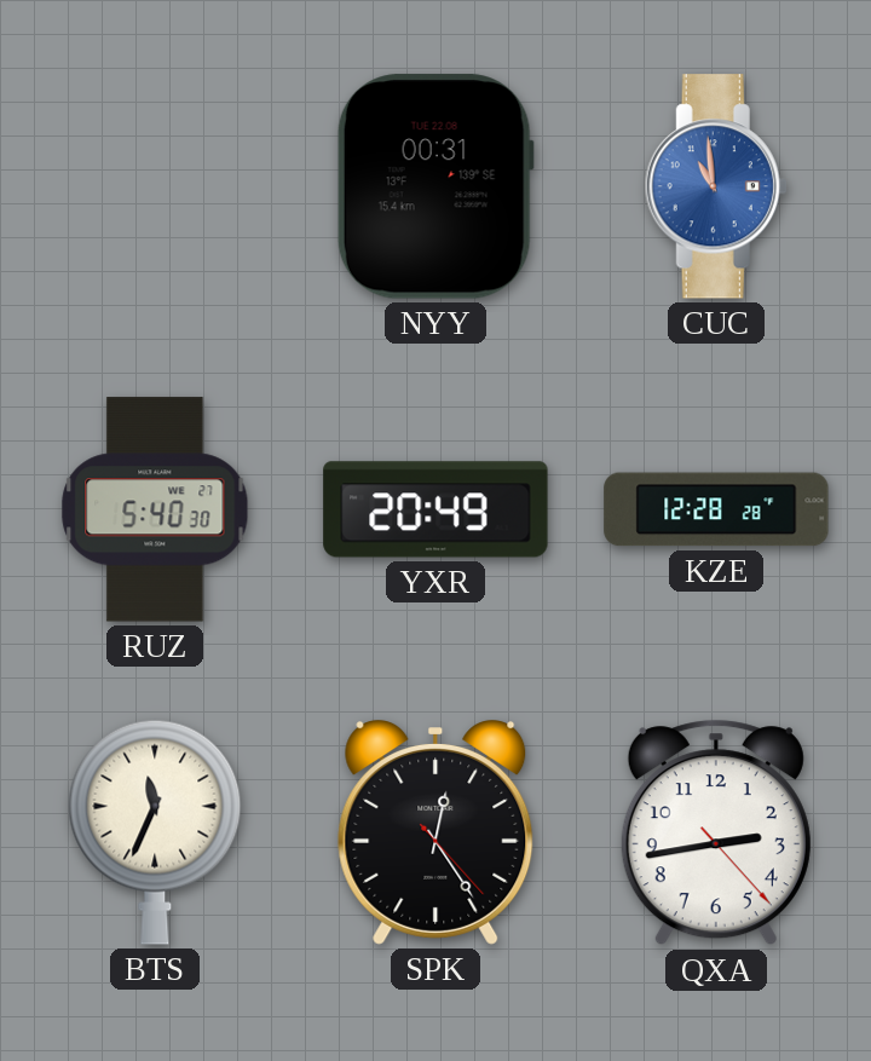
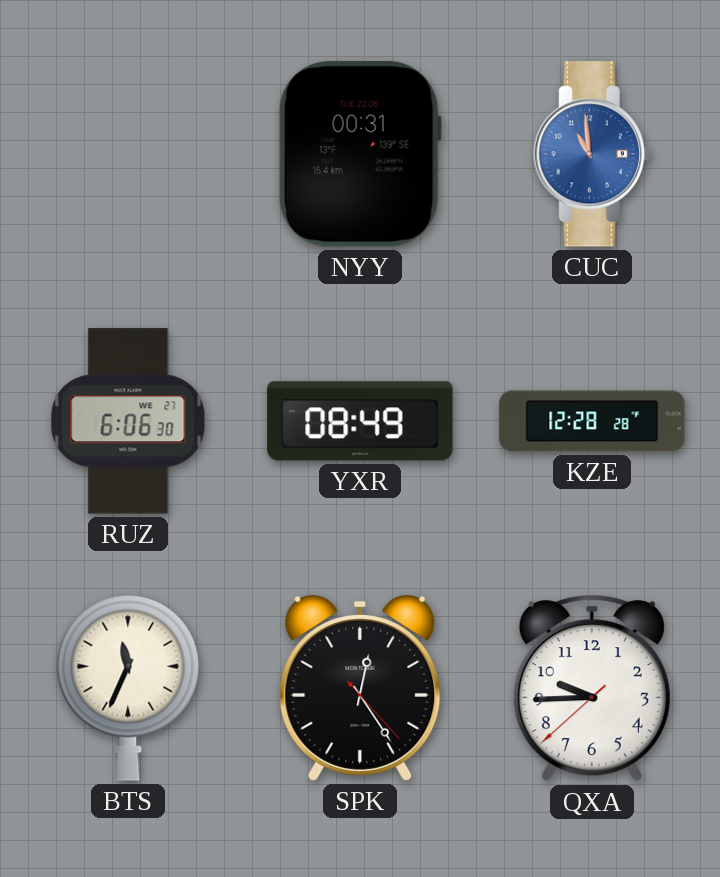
RUZ: 5:40 -> 6:06 (128, 421)
YXR: 20:49 -> 08:49 (360, 421)
QXA: 2:43 -> 9:44 (592, 688)
